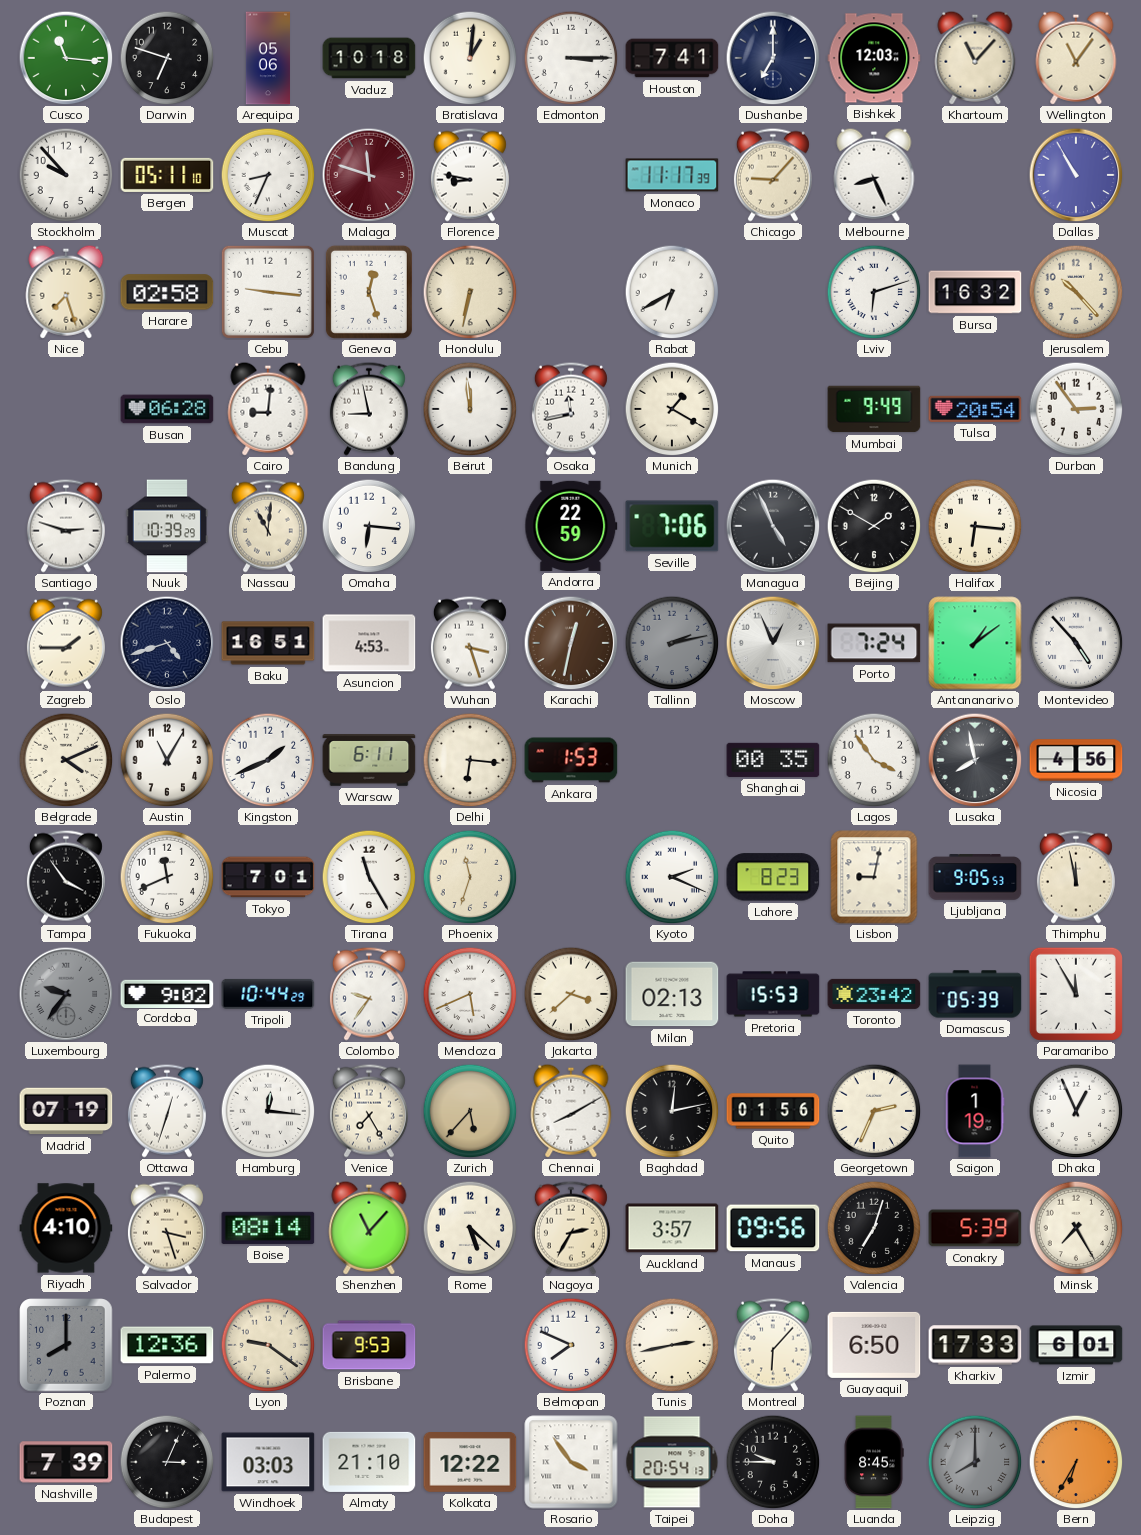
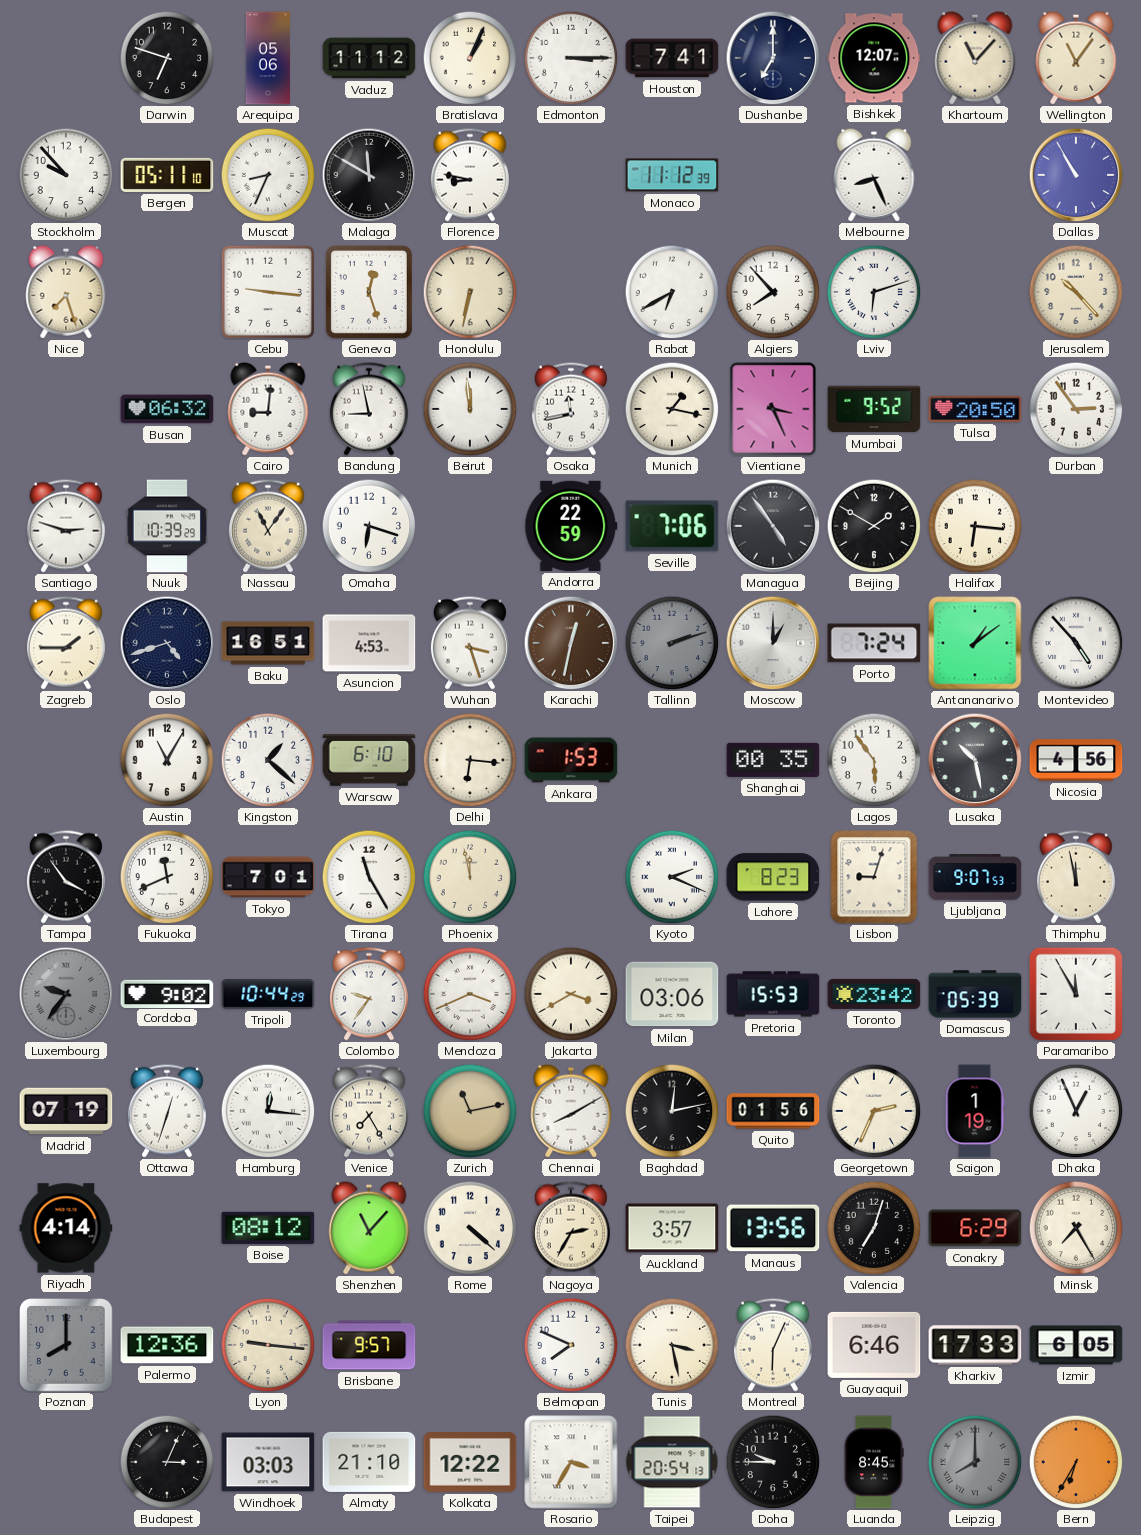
Cusco: 11:16 -> none (66, 58)
Vaduz: 10:18 -> 11:12 (369, 58)
Bratislava: 1:01 -> 1:04 (470, 58)
Bishkek: 12:03 -> 12:07 (874, 58)
Malaga: 11:48 -> 11:50 (369, 175)
Malaga dial: burgundy -> black (369, 175)
Monaco: 11:17 -> 11:12 (672, 175)
Chicago: 9:07 -> none (773, 175)
Harare: 02:58 -> none (167, 292)
Algiers: none -> 7:53 (773, 292)
Bursa: 16:32 -> none (975, 292)
Busan: 06:28 -> 06:32 (167, 409)
Munich: 1:20 -> 1:17 (672, 409)
Vientiane: none -> 3:26 (773, 409)
Mumbai: 9:49 -> 9:52 (874, 409)
Tulsa: 20:54 -> 20:50 (975, 409)
Nassau: 11:01 -> 11:06 (268, 526)
Omaha: 6:16 -> 6:18 (369, 526)
Managua: 4:56 -> 4:54 (773, 526)
Tallinn: 2:13 -> 2:12 (672, 643)
Moscow: 12:56 -> 1:00 (773, 643)
Belgrade: 4:11 -> none (66, 760)
Kingston: 1:41 -> 1:22 (268, 760)
Warsaw: 6:11 -> 6:10 (369, 760)
Lagos: 3:54 -> 5:54 (874, 760)
Lusaka: 7:58 -> 10:28 (975, 760)
Phoenix: 11:33 -> 11:58 (470, 877)
Lisbon: 9:02 -> 9:03 (874, 877)
Ljubljana: 9:05 -> 9:07 (975, 877)
Mendoza: 5:41 -> 3:41 (470, 994)
Jakarta: 3:38 -> 3:40 (571, 994)
Milan: 02:13 -> 03:06 (672, 994)
Zurich: 5:37 -> 11:13 (470, 1111)
Riyadh: 4:10 -> 4:14 (66, 1228)
Salvador: 3:27 -> none (167, 1228)
Boise: 08:14 -> 08:12 (268, 1228)
Rome: 5:22 -> 4:22 (470, 1228)
Manaus: 09:56 -> 13:56 (773, 1228)
Conakry: 5:39 -> 6:29 (975, 1228)
Lyon: 9:21 -> 9:16 (268, 1345)
Brisbane: 9:53 -> 9:57 (369, 1345)
Tunis: 2:43 -> 3:28 (672, 1345)
Montreal: 6:07 -> 6:04 (773, 1345)
Guayaquil: 6:50 -> 6:46 (874, 1345)
Izmir: 6:01 -> 6:05 (1076, 1345)
Nashville: 7:39 -> none (66, 1462)
Rosario: 3:54 -> 3:35 (571, 1462)
